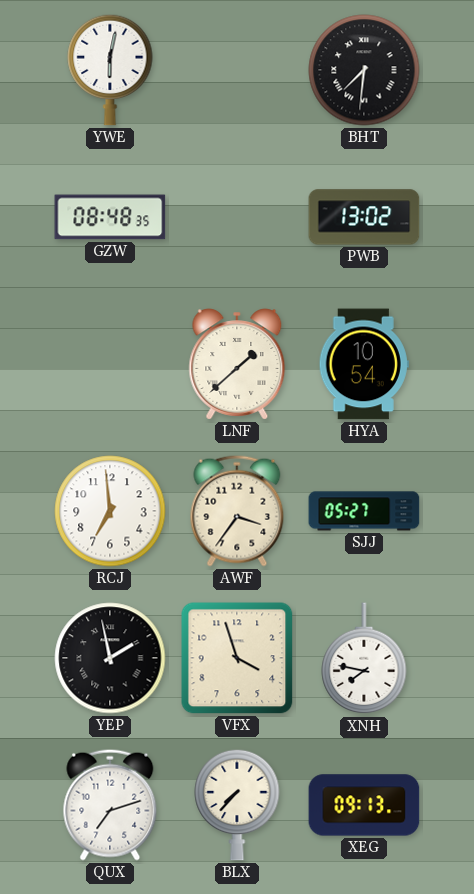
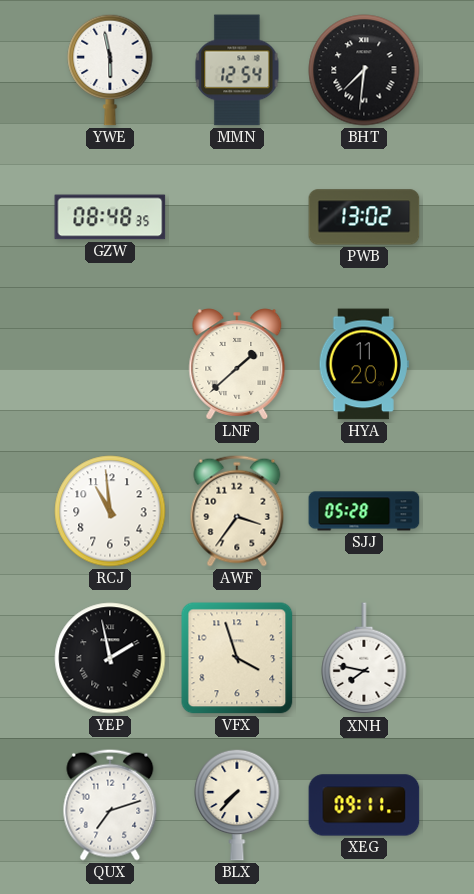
YWE: 6:02 -> 5:58 (110, 70)
MMN: none -> 12:54 (237, 70)
HYA: 10:54 -> 11:20 (364, 364)
RCJ: 6:59 -> 10:59 (110, 511)
SJJ: 05:27 -> 05:28 (364, 511)
XEG: 09:13 -> 09:11 (364, 805)
